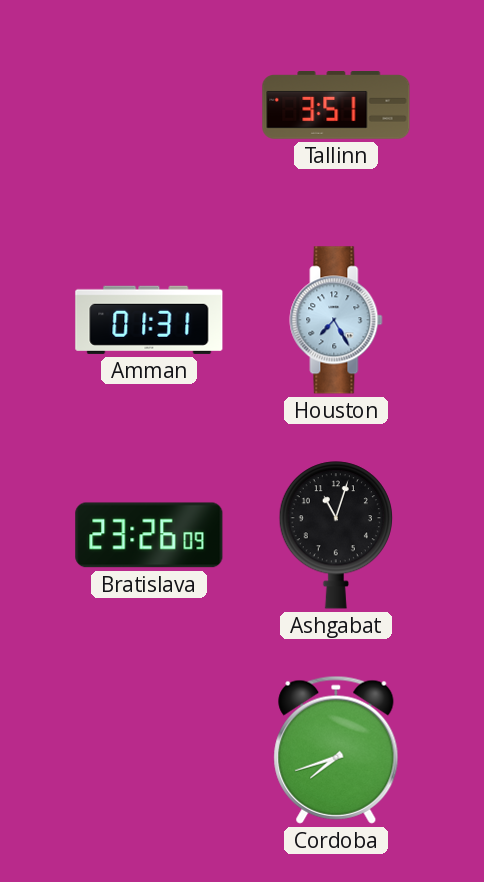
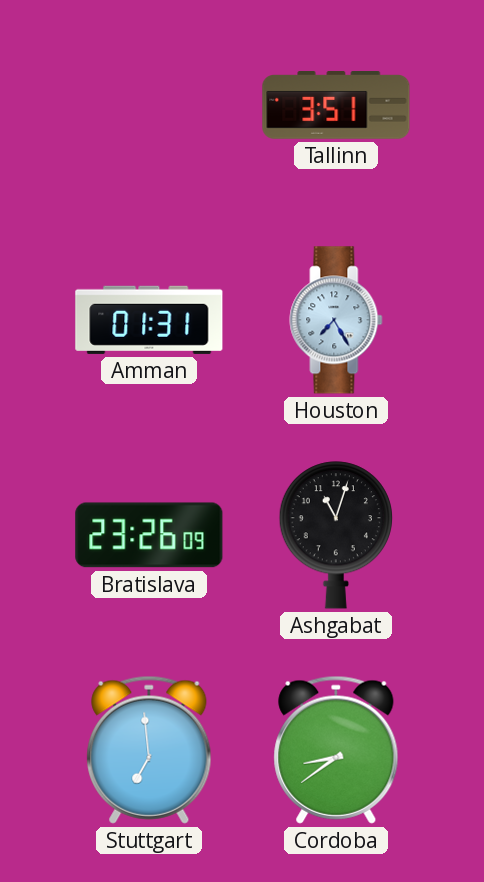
Stuttgart: none -> 6:59 (149, 750)
Cordoba: 7:42 -> 8:39 (336, 750)
